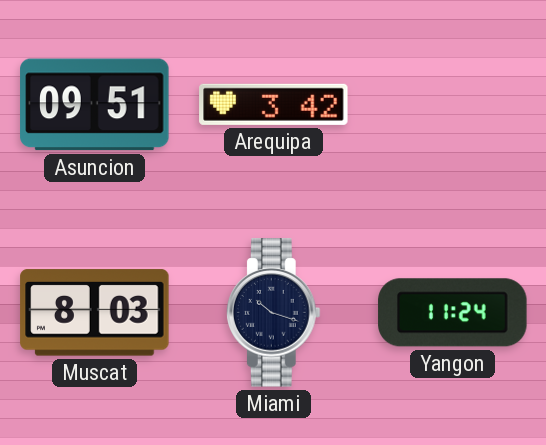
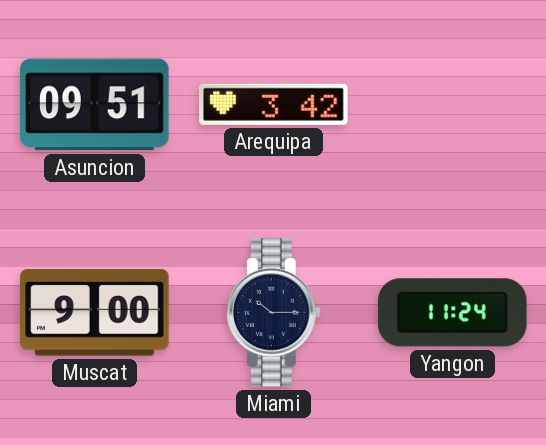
Muscat: 8:03 -> 9:00 (95, 313)
Miami: 10:18 -> 10:15 (273, 313)
